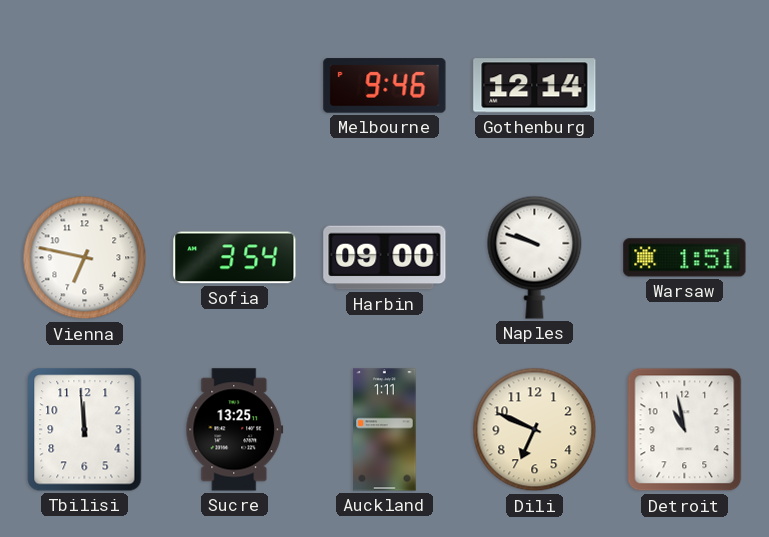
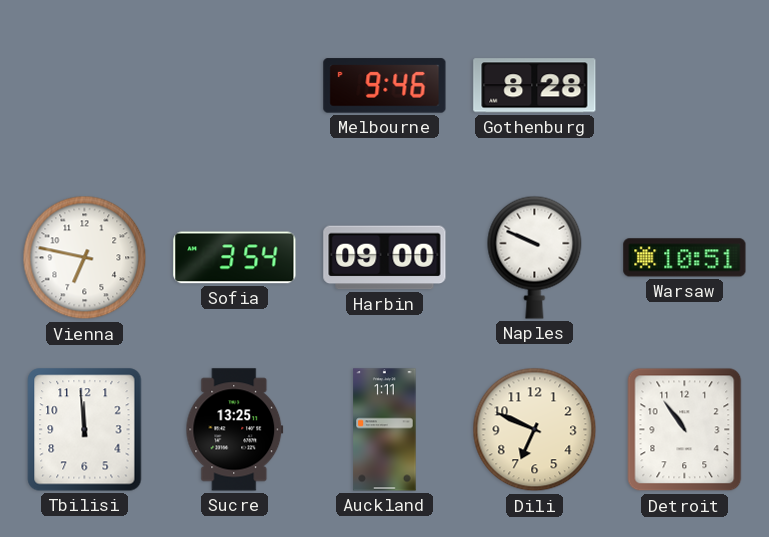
Gothenburg: 12:14 -> 8:28 (535, 86)
Naples: 9:48 -> 9:49 (535, 257)
Warsaw: 1:51 -> 10:51 (685, 258)
Detroit: 10:58 -> 10:54 (685, 430)
